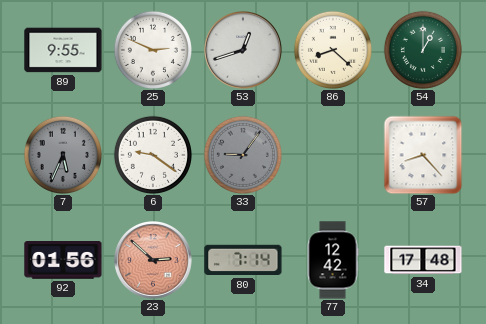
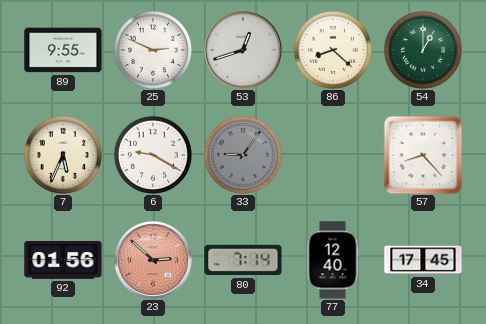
7 dial: grey -> cream (63, 155)
6: 9:21 -> 9:20 (153, 155)
77: 12:42 -> 12:40 (333, 260)
34: 17:48 -> 17:45 (423, 260)
